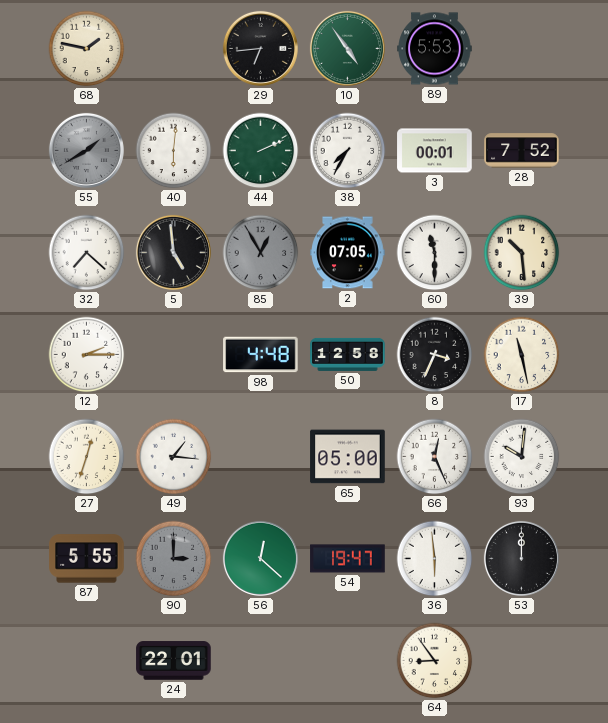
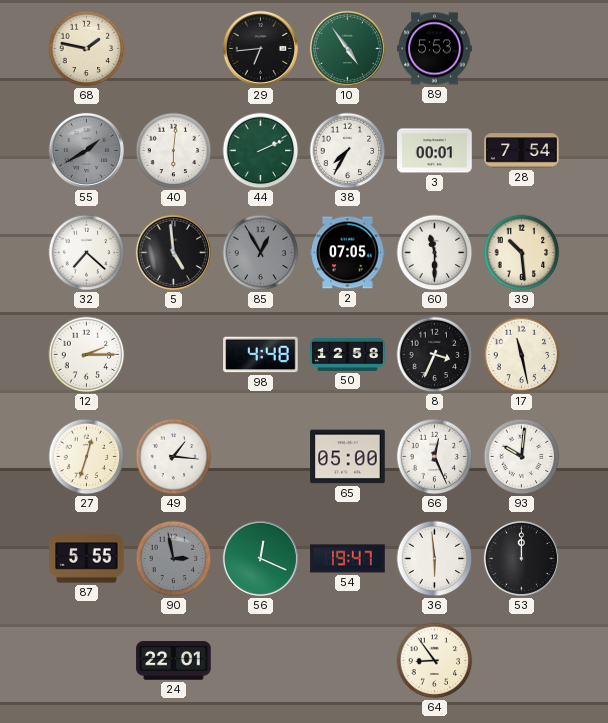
28: 7:52 -> 7:54 (522, 151)
90: 3:00 -> 2:58 (174, 559)
56: 12:22 -> 12:19 (260, 558)
